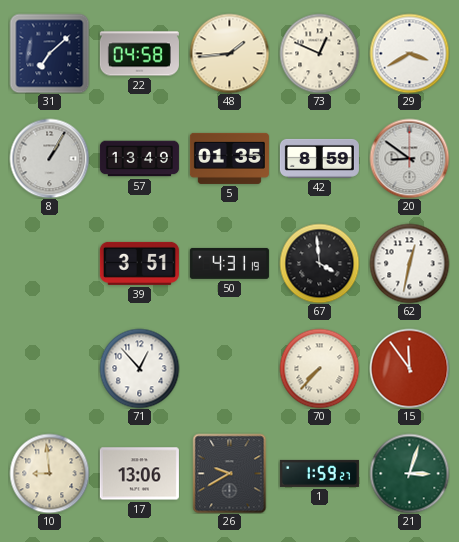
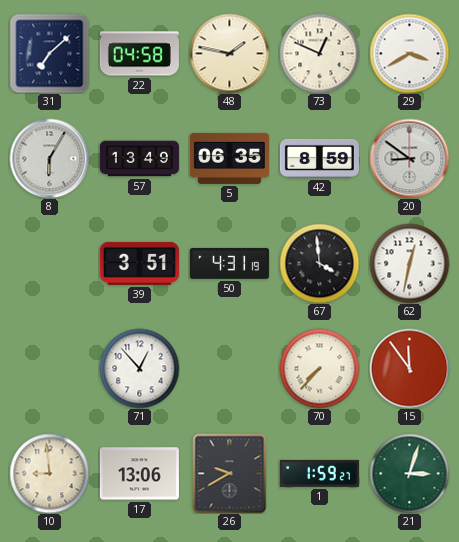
48: 1:44 -> 1:47 (229, 53)
8: 1:05 -> 6:05 (49, 158)
5: 01:35 -> 06:35 (229, 158)
